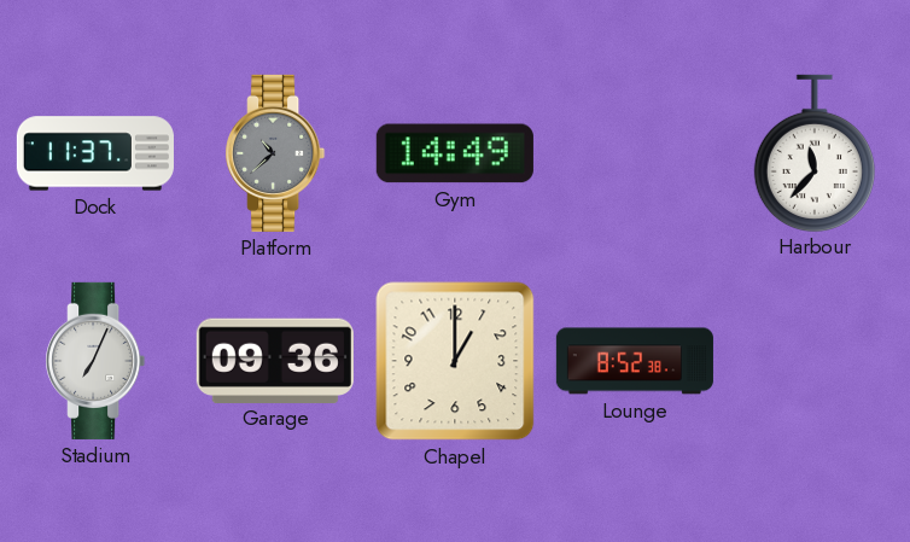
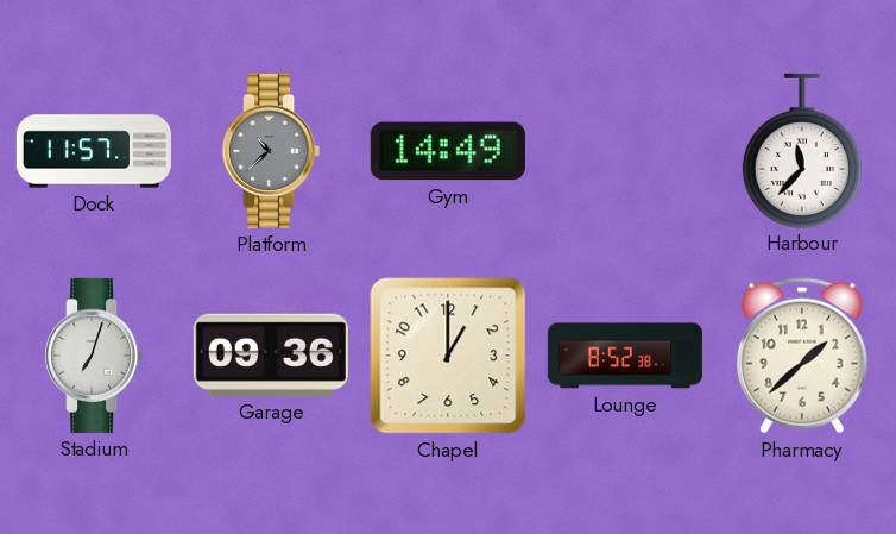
Dock: 11:37 -> 11:57 (94, 151)
Stadium: 7:04 -> 7:03 (94, 356)
Pharmacy: none -> 1:38 (802, 356)
